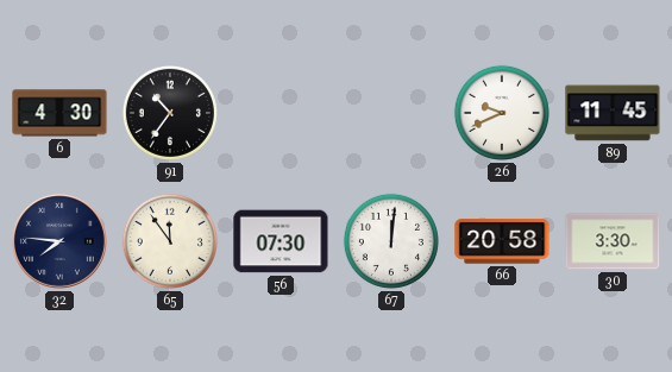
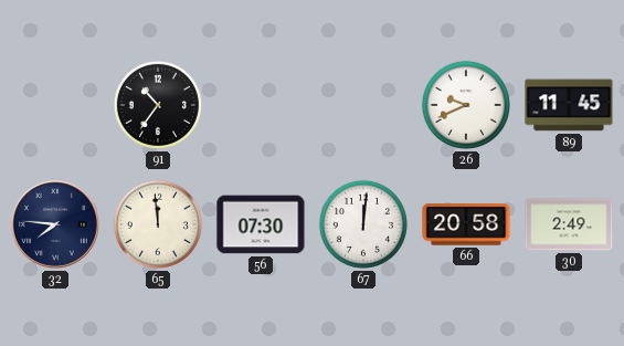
6: 4:30 -> none (59, 113)
65: 11:54 -> 11:59 (158, 224)
30: 3:30 -> 2:49 (569, 224)
